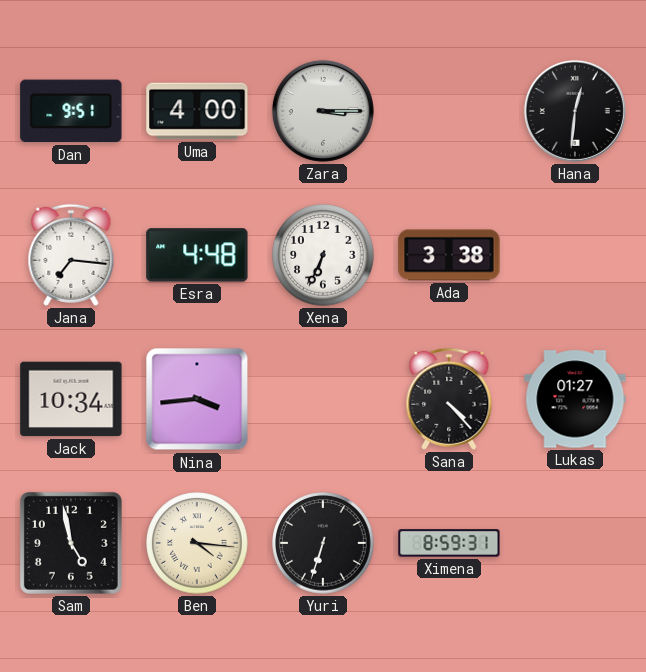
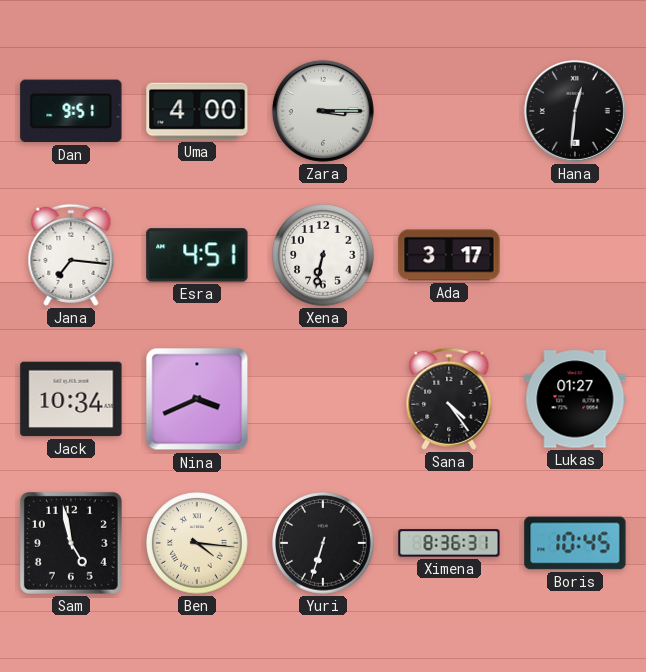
Esra: 4:48 -> 4:51 (197, 255)
Xena: 6:34 -> 6:32 (323, 255)
Ada: 3:38 -> 3:17 (449, 255)
Nina: 3:44 -> 3:41 (197, 399)
Sana: 4:23 -> 4:24 (449, 399)
Ximena: 8:59 -> 8:36 (449, 543)
Boris: none -> 10:45 (575, 543)
